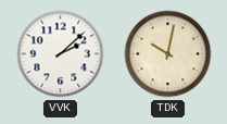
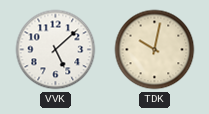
VVK: 2:08 -> 5:08 (56, 50)
